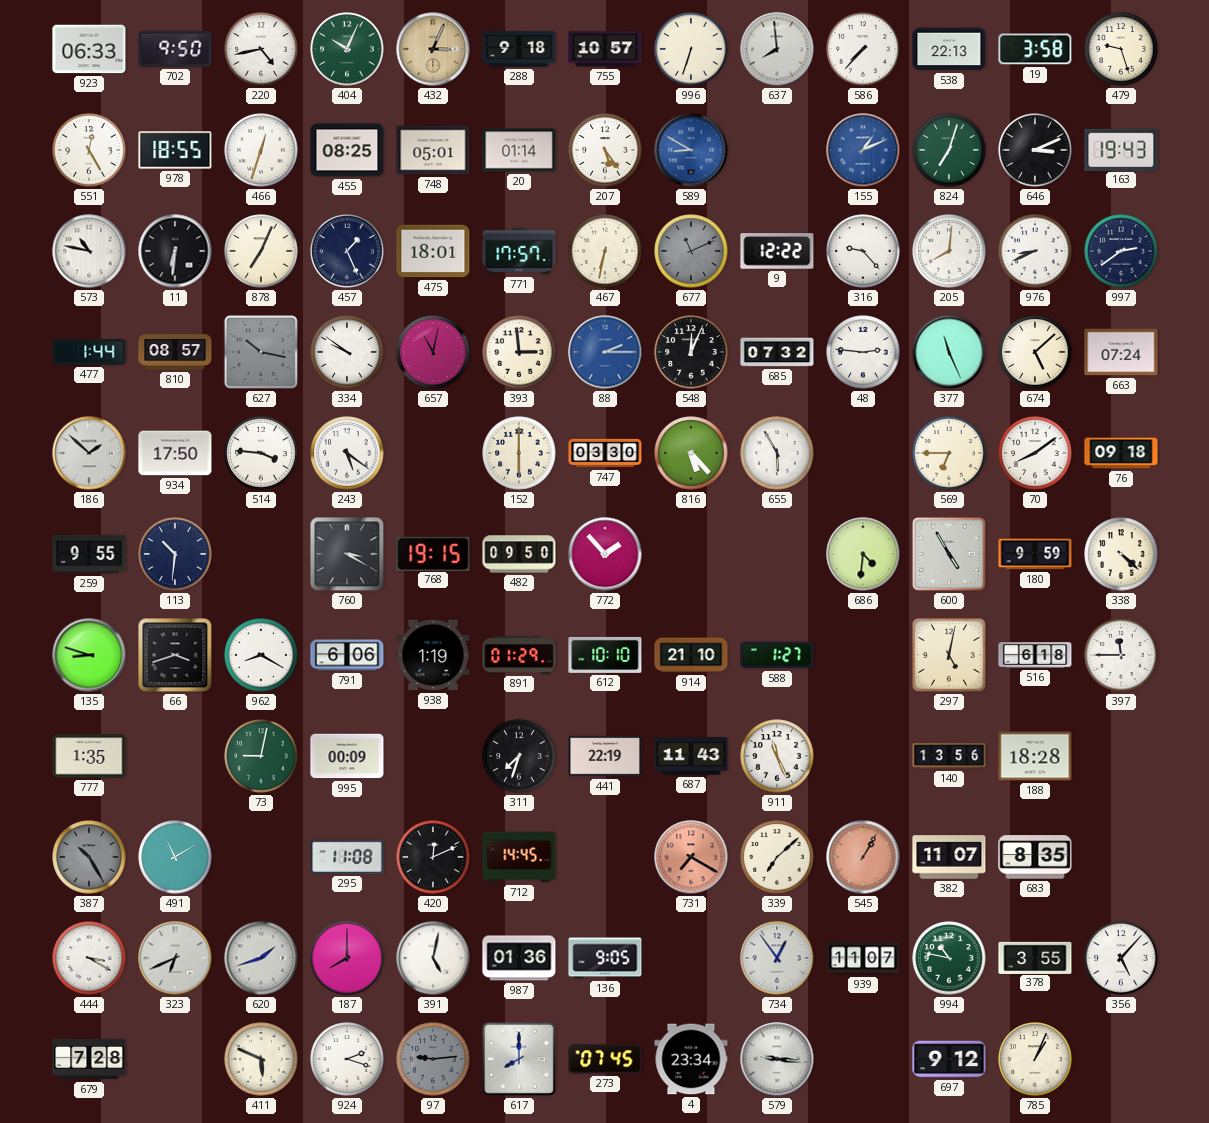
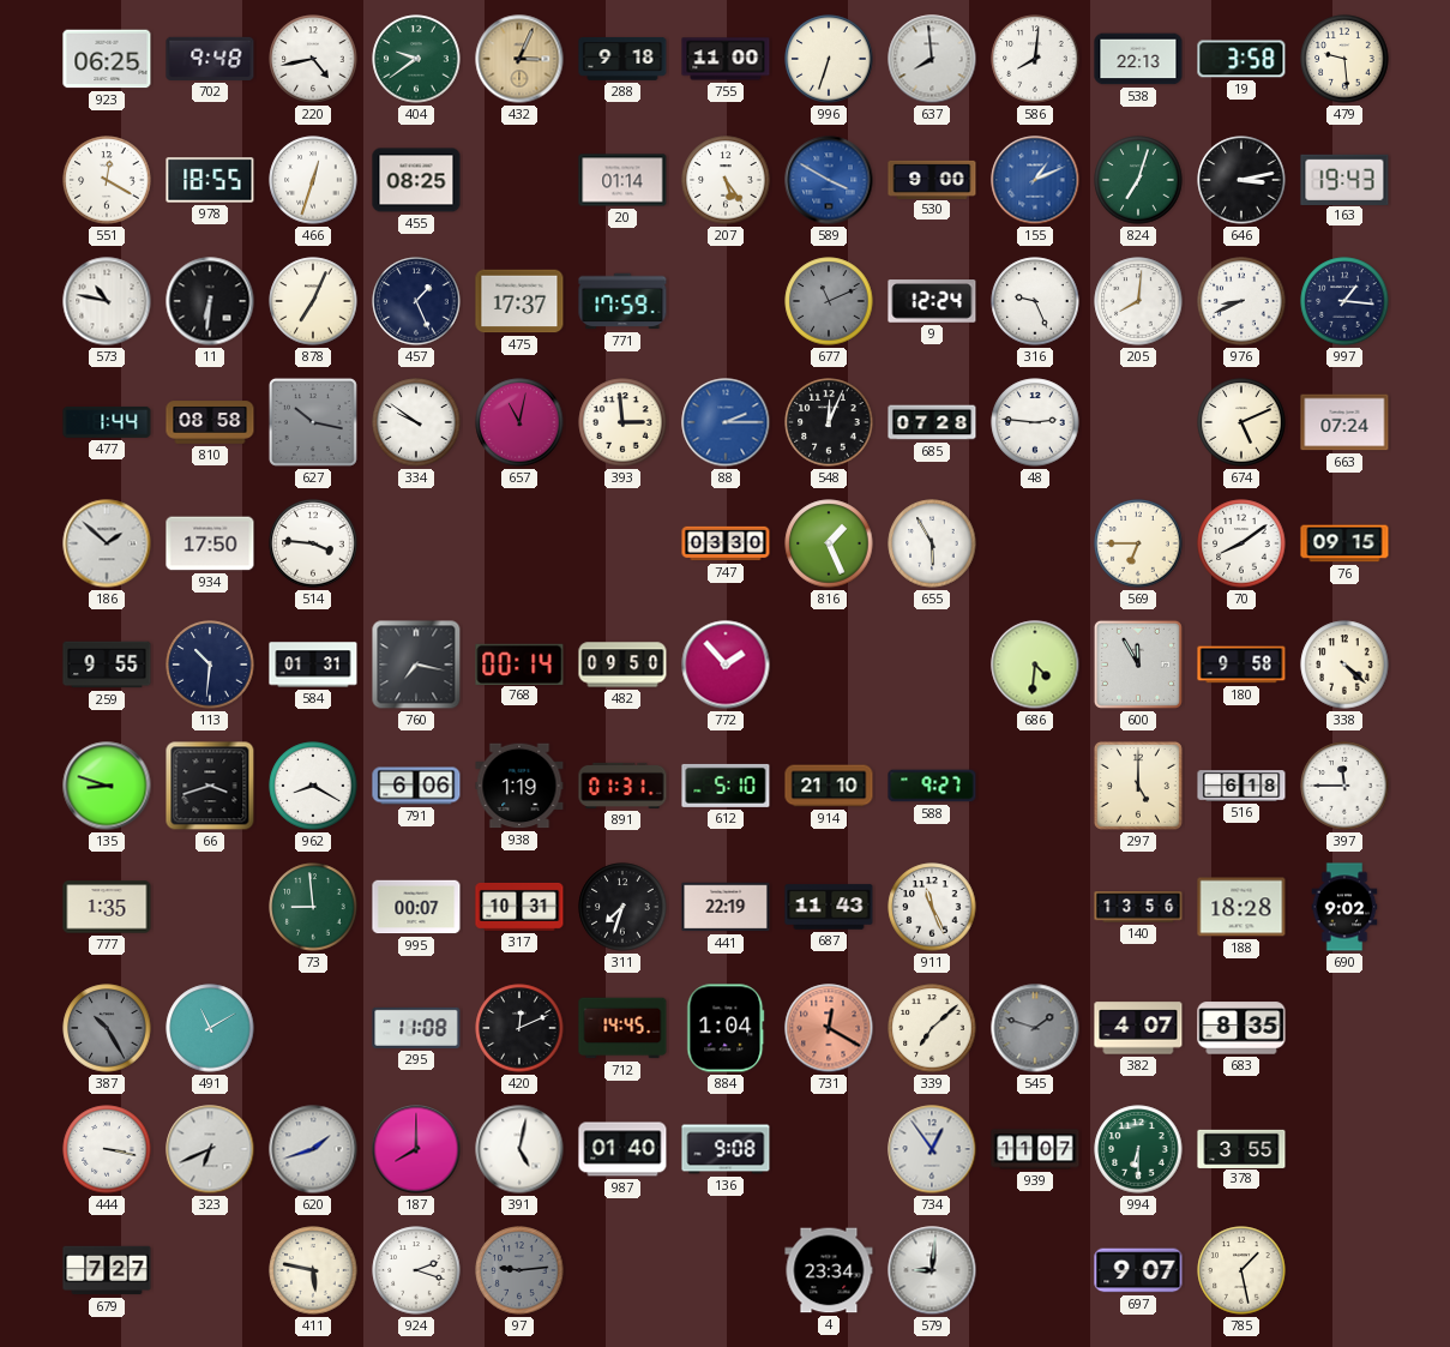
923: 06:33 -> 06:25 (107, 59)
702: 9:50 -> 9:48 (210, 59)
404: 10:04 -> 9:39 (416, 59)
755: 10:57 -> 11:00 (726, 59)
586: 7:37 -> 8:01 (1035, 59)
479: 9:27 -> 9:29 (1344, 59)
551: 12:25 -> 12:20 (107, 180)
748: 05:01 -> none (433, 150)
589: 8:50 -> 3:50 (829, 180)
530: none -> 9:00 (932, 179)
646: 3:11 -> 3:13 (1241, 180)
475: 18:01 -> 17:37 (519, 301)
771: 17:57 -> 17:59 (622, 301)
467: 6:32 -> none (605, 251)
9: 12:22 -> 12:24 (932, 301)
316: 9:23 -> 9:26 (1035, 301)
997: 2:39 -> 1:16 (1344, 301)
810: 08:57 -> 08:58 (210, 422)
685: 07:32 -> 07:28 (932, 422)
377: 11:26 -> none (949, 352)
674: 5:08 -> 5:11 (1241, 422)
243: 5:21 -> none (347, 453)
152: 6:00 -> none (519, 453)
816: 5:23 -> 1:26 (829, 543)
76: 09:18 -> 09:15 (1344, 543)
584: none -> 01:31 (313, 665)
760: 3:20 -> 7:17 (416, 665)
768: 19:15 -> 00:14 (519, 663)
600: 4:55 -> 11:55 (1138, 665)
180: 9:59 -> 9:58 (1241, 665)
891: 01:29 -> 01:31 (622, 786)
612: 10:10 -> 5:10 (726, 786)
588: 1:27 -> 9:27 (932, 786)
297: 5:02 -> 5:00 (1138, 786)
73: 9:02 -> 8:59 (313, 907)
995: 00:09 -> 00:07 (416, 907)
317: none -> 10:31 (519, 907)
690: none -> 9:02 (1344, 907)
884: none -> 1:04 (726, 1028)
731: 7:20 -> 12:20 (829, 1028)
545: 1:05 -> 1:48 (1035, 1028)
545 dial: salmon -> grey (1035, 1028)
382: 11:07 -> 4:07 (1138, 1028)
444: 3:20 -> 3:17 (107, 1149)
987: 01:36 -> 01:40 (622, 1149)
136: 9:05 -> 9:08 (726, 1149)
994: 10:47 -> 6:30 (1138, 1149)
356: 5:07 -> none (1121, 958)
679: 7:28 -> 7:27 (107, 1270)
411: 5:49 -> 5:47 (313, 1270)
617: 8:00 -> none (519, 1059)
273: 07:45 -> none (605, 1059)
579: 9:16 -> 9:01 (932, 1270)
697: 9:12 -> 9:07 (1138, 1270)
785: 1:04 -> 1:28 (1241, 1270)
